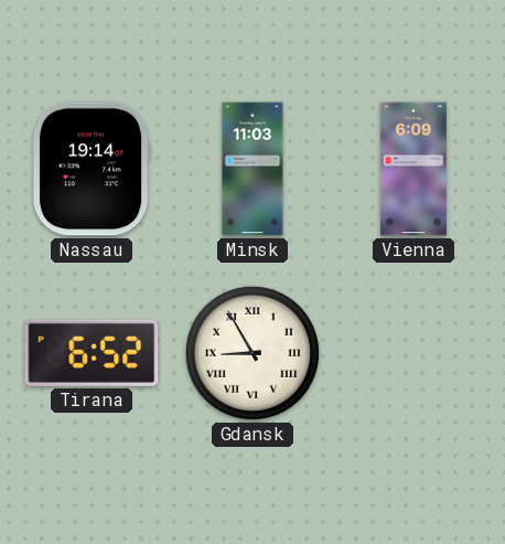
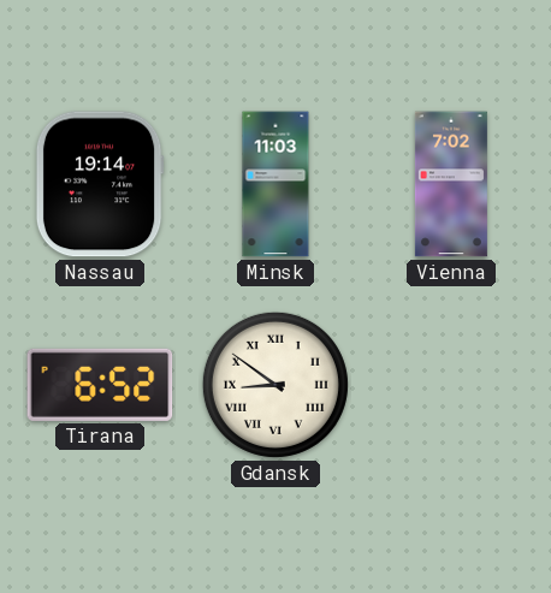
Vienna: 6:09 -> 7:02 (451, 184)
Gdansk: 8:55 -> 8:51 (275, 385)
